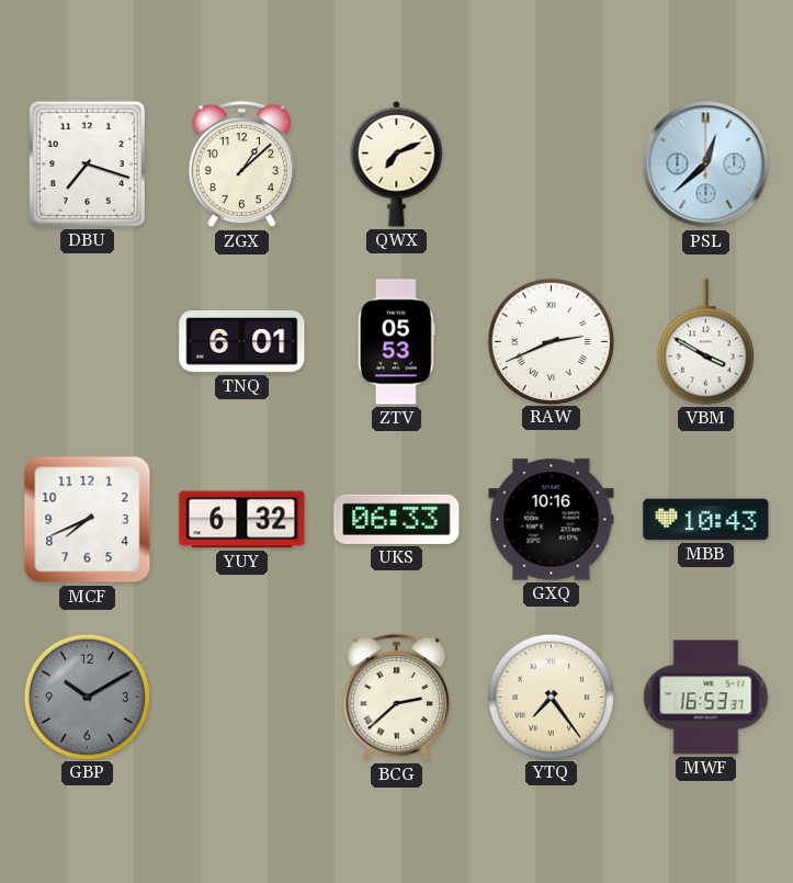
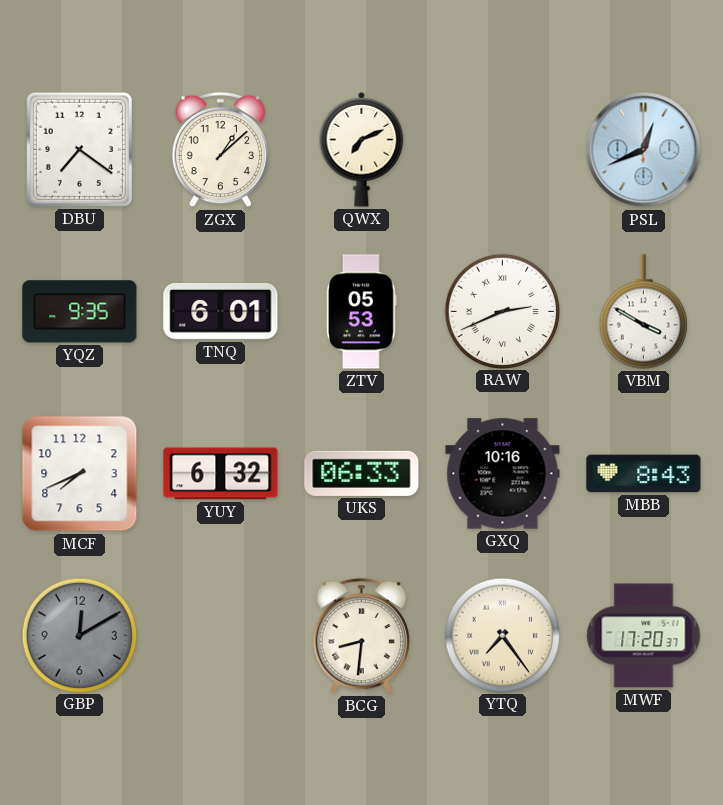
DBU: 7:18 -> 7:21 (79, 149)
PSL: 12:38 -> 12:41 (644, 150)
YQZ: none -> 9:35 (80, 312)
MBB: 10:43 -> 8:43 (644, 474)
GBP: 10:10 -> 12:10 (79, 635)
BCG: 2:38 -> 8:31 (361, 636)
MWF: 16:53 -> 17:20 (644, 636)
